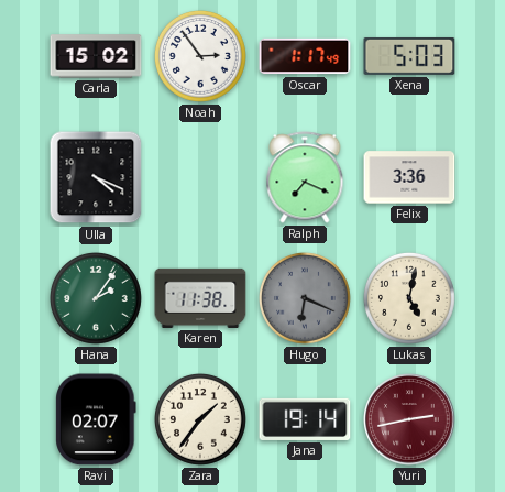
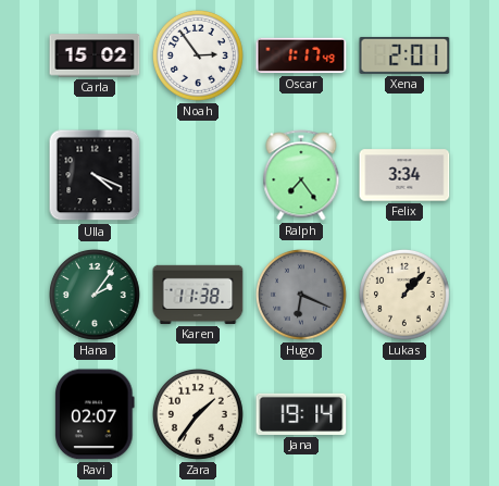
Xena: 5:03 -> 2:01 (404, 55)
Ralph: 7:19 -> 7:24 (301, 175)
Felix: 3:36 -> 3:34 (404, 175)
Lukas: 5:02 -> 1:07 (406, 296)
Yuri: 2:43 -> none (409, 419)
